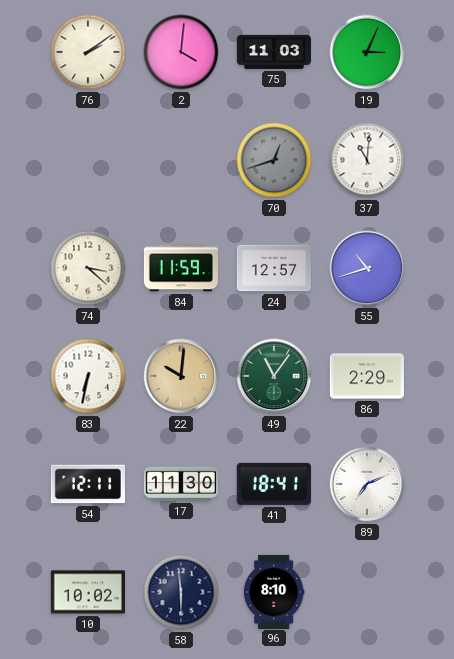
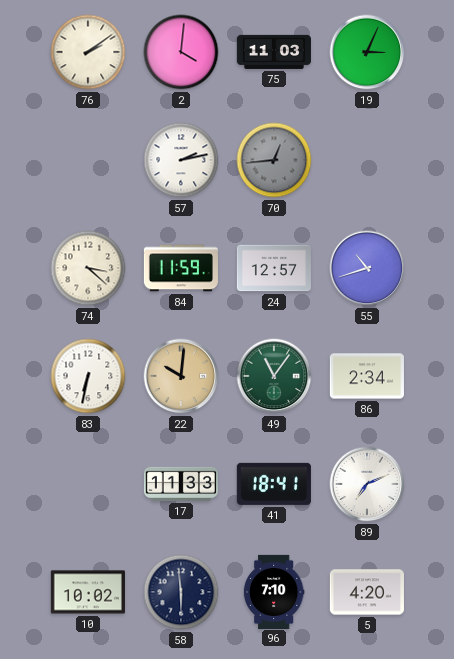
57: none -> 2:13 (181, 160)
70: 12:42 -> 12:44 (274, 160)
37: 11:01 -> none (367, 160)
86: 2:29 -> 2:34 (367, 376)
54: 12:11 -> none (88, 484)
17: 11:30 -> 11:33 (181, 484)
96: 8:10 -> 7:10 (274, 591)
5: none -> 4:20 (367, 592)
